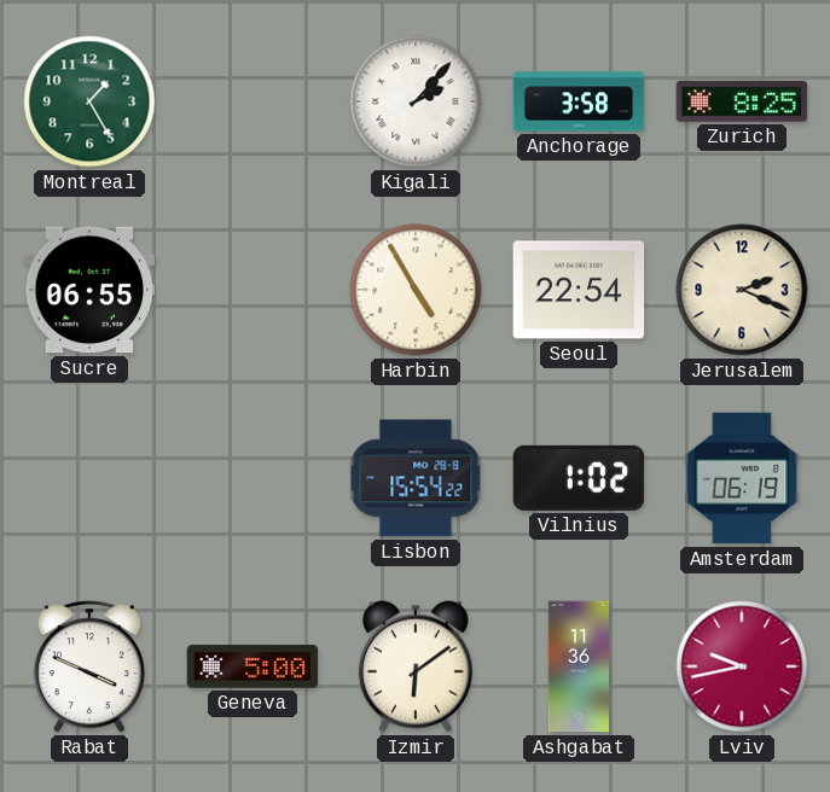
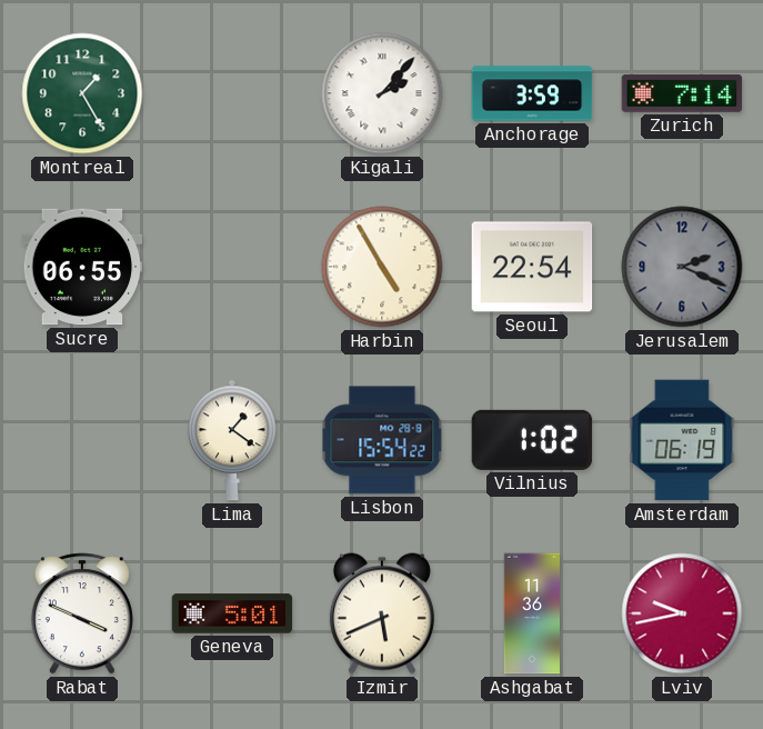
Anchorage: 3:58 -> 3:59 (532, 93)
Zurich: 8:25 -> 7:14 (682, 93)
Jerusalem dial: cream -> grey (682, 267)
Lima: none -> 1:21 (232, 440)
Geneva: 5:00 -> 5:01 (232, 613)
Izmir: 6:09 -> 5:41 (382, 613)
